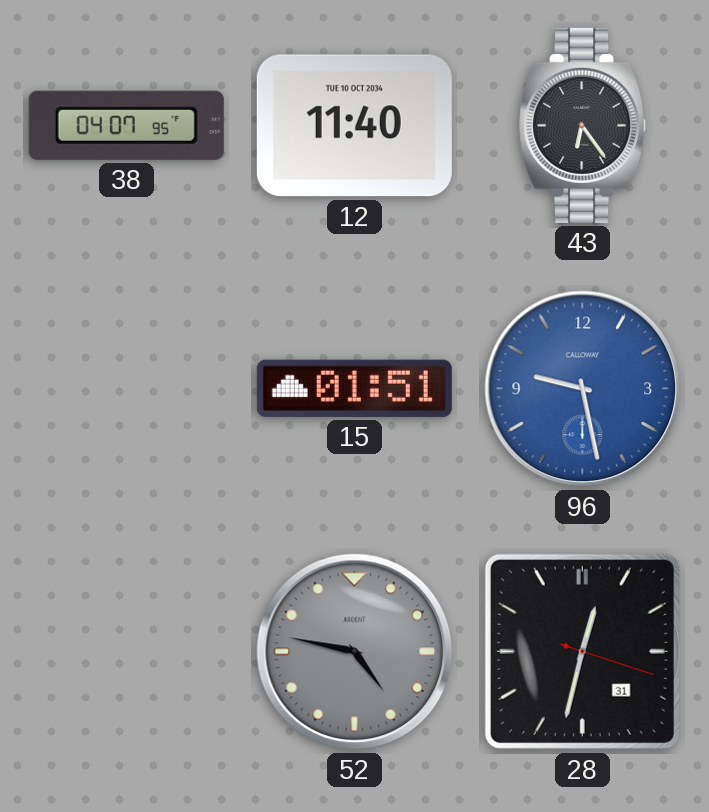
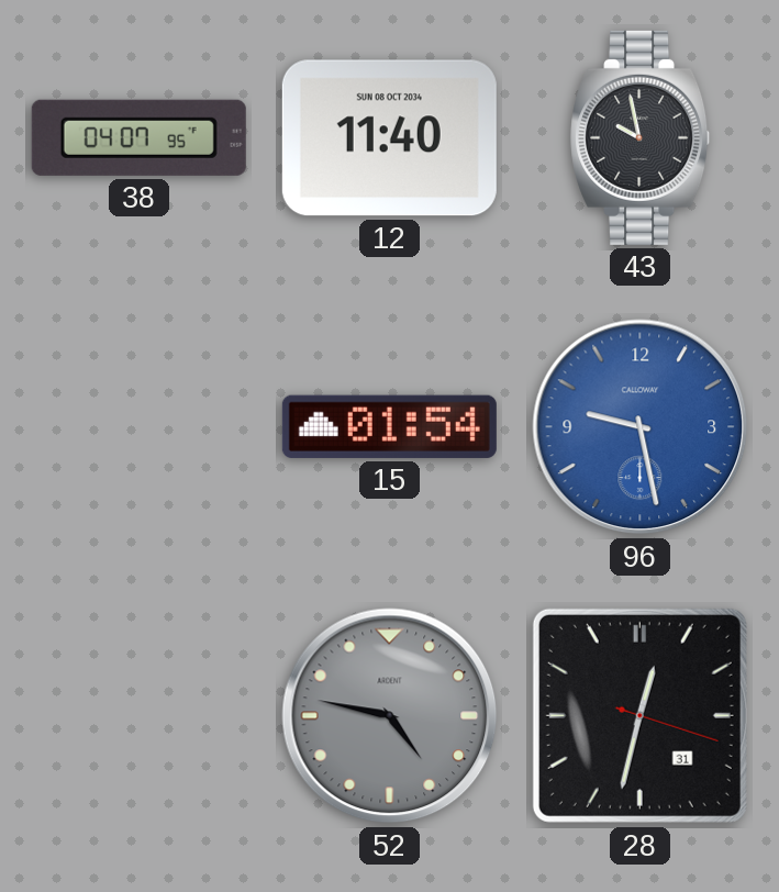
12 date: TUE 10 OCT 2034 -> SUN 08 OCT 2034 (389, 138)
43: 6:24 -> 9:58 (641, 137)
15: 01:51 -> 01:54 (389, 426)
